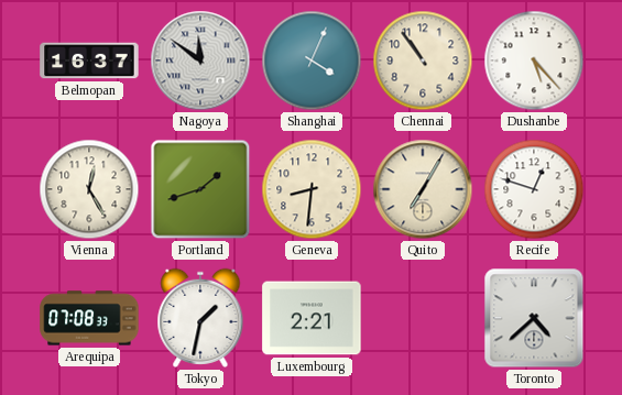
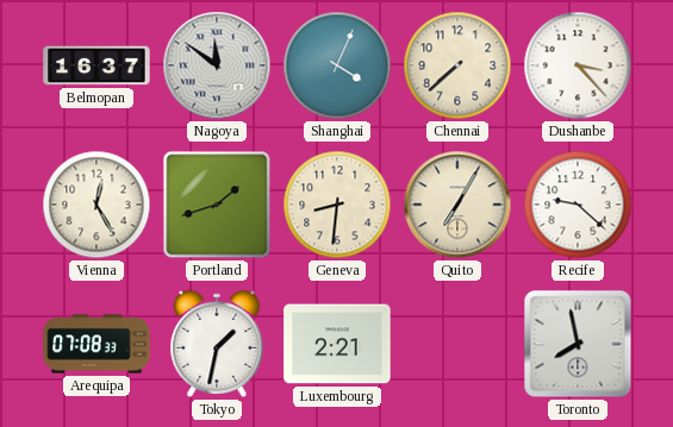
Chennai: 10:54 -> 7:38 (457, 65)
Dushanbe: 5:23 -> 3:23 (578, 65)
Recife: 12:48 -> 9:22 (578, 205)
Toronto: 4:38 -> 7:58 (578, 344)
